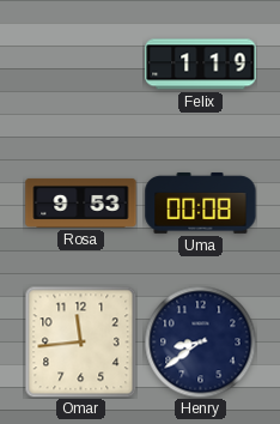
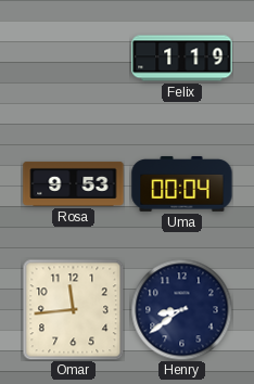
Uma: 00:08 -> 00:04 (182, 183)
